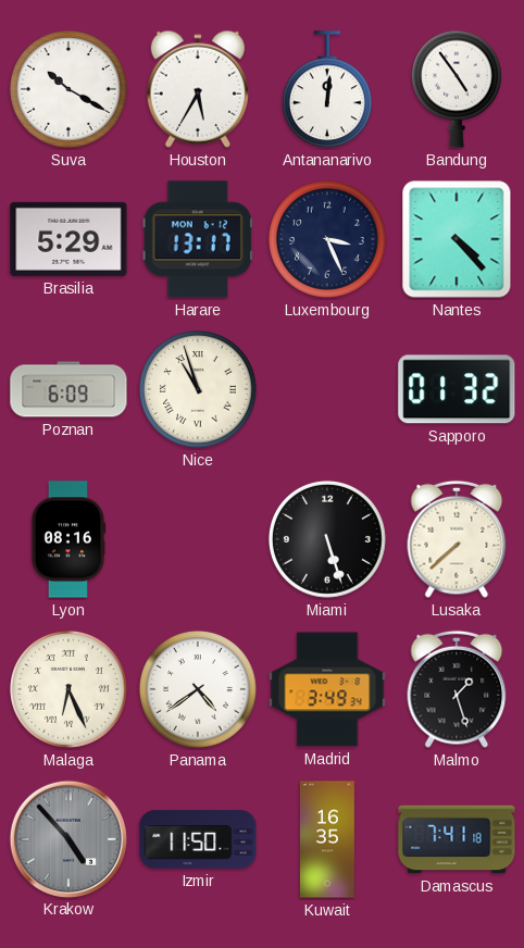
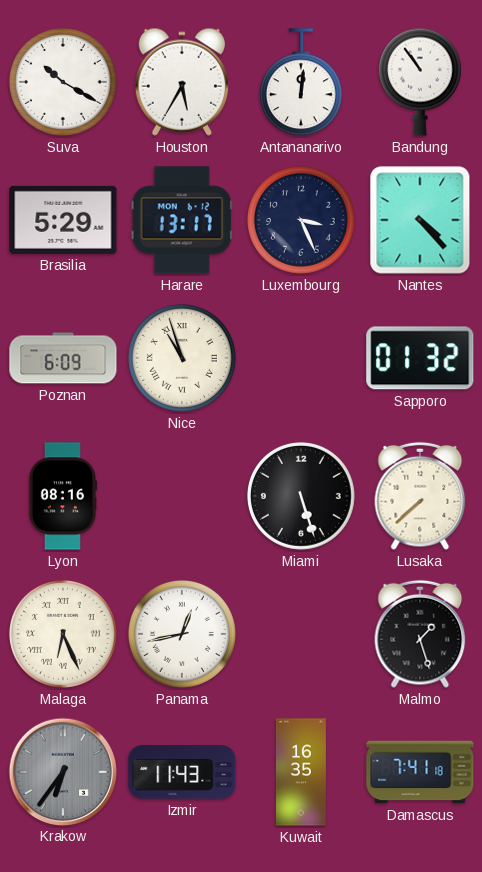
Bandung: 4:54 -> 10:54 (420, 82)
Panama: 4:39 -> 12:43 (182, 634)
Madrid: 3:49 -> none (327, 689)
Krakow: 4:53 -> 6:36 (62, 771)
Izmir: 11:50 -> 11:43 (182, 772)
